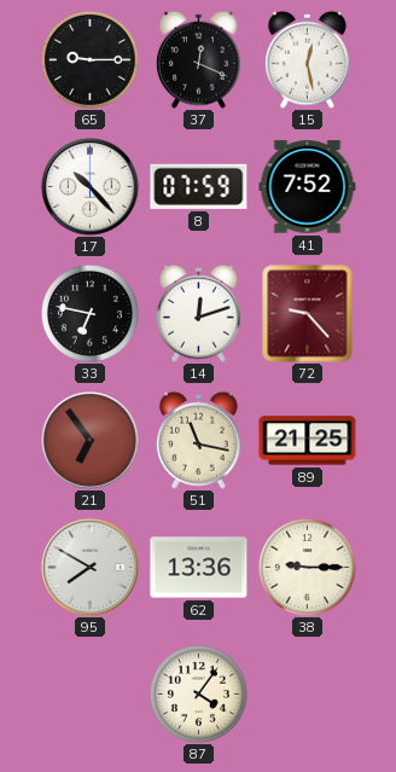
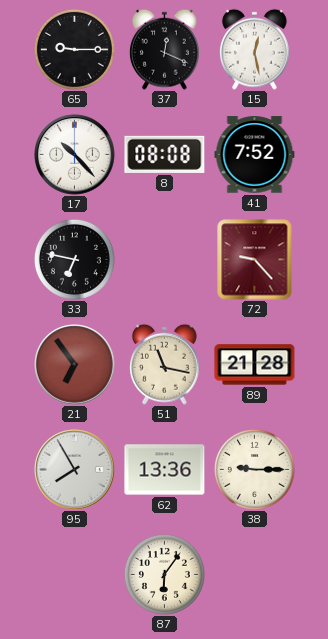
8: 07:59 -> 08:08 (165, 154)
14: 12:12 -> none (199, 313)
89: 21:25 -> 21:28 (255, 365)
95: 7:50 -> 7:55 (75, 470)
87: 4:06 -> 6:06 (164, 574)
